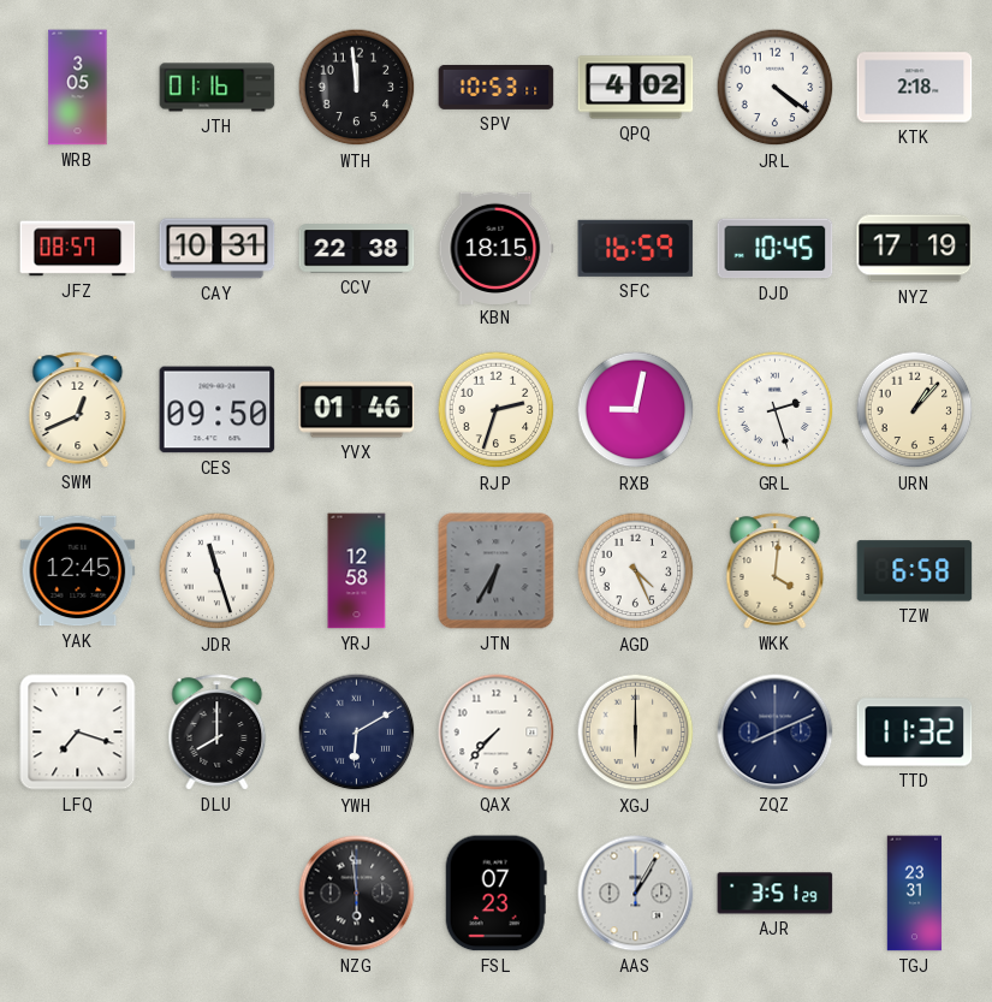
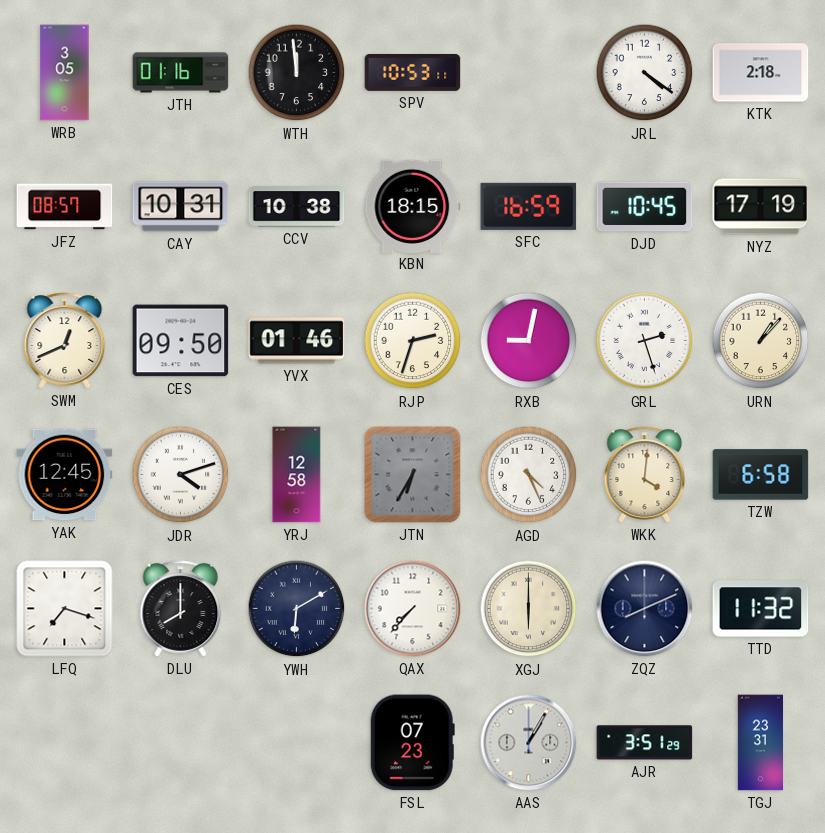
QPQ: 4:02 -> none (636, 88)
CCV: 22:38 -> 10:38 (297, 207)
JDR: 11:27 -> 4:12 (181, 475)
NZG: 5:59 -> none (357, 894)
